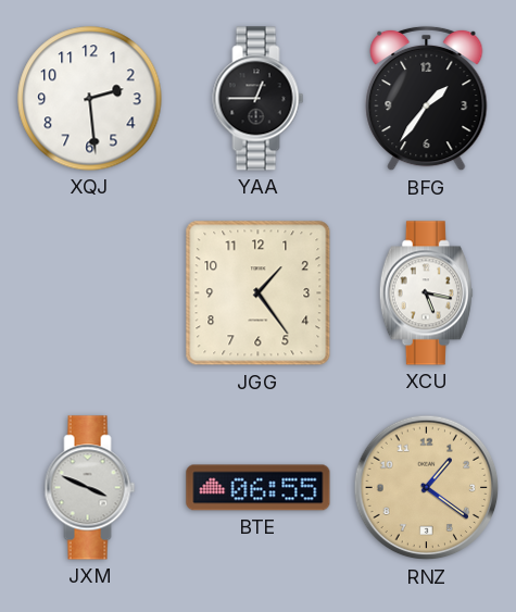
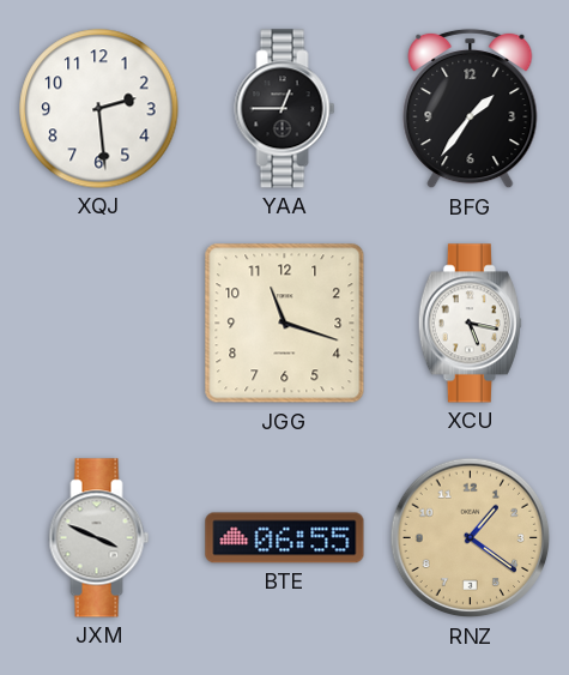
JGG: 1:24 -> 11:18 (285, 324)
